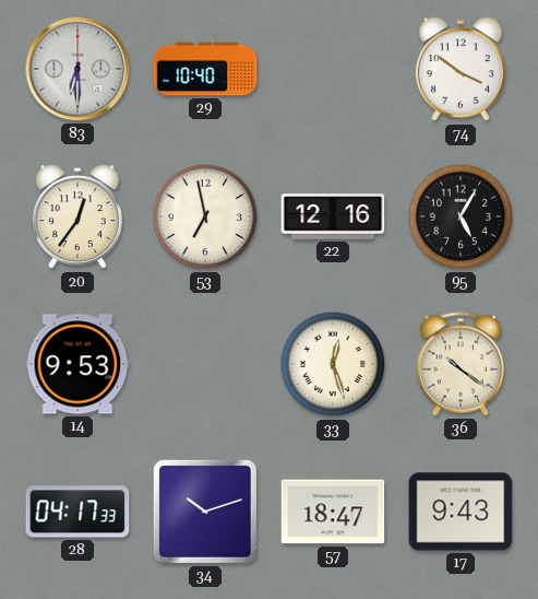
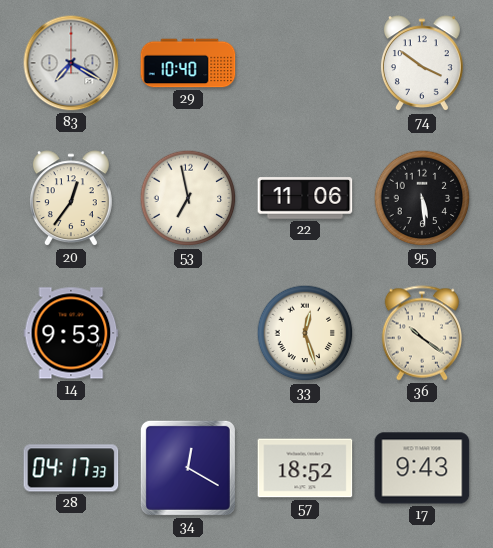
83: 6:30 -> 7:20 (71, 63)
22: 12:16 -> 11:06 (305, 198)
95: 5:05 -> 5:29 (422, 198)
34: 10:12 -> 12:20 (188, 468)
57: 18:47 -> 18:52 (305, 468)
